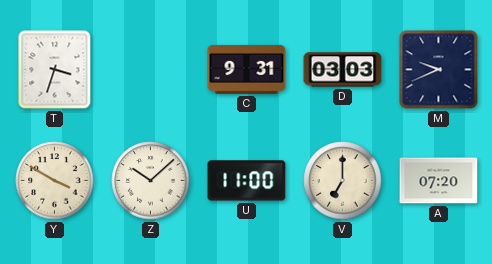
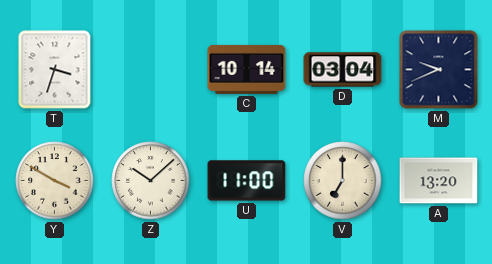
C: 9:31 -> 10:14 (247, 69)
D: 03:03 -> 03:04 (343, 70)
A: 07:20 -> 13:20 (439, 181)
